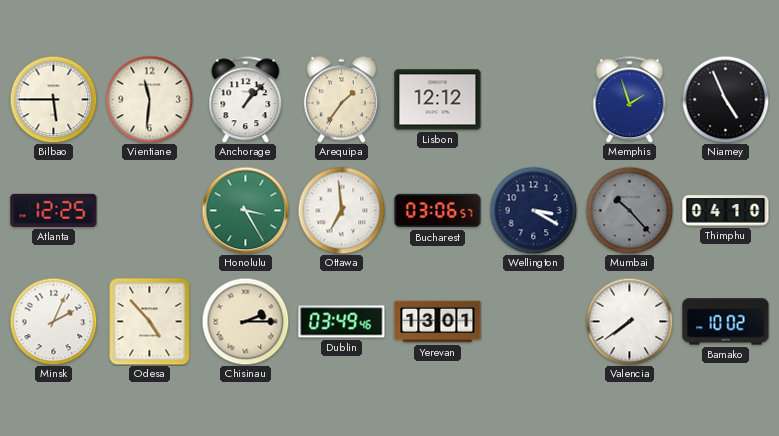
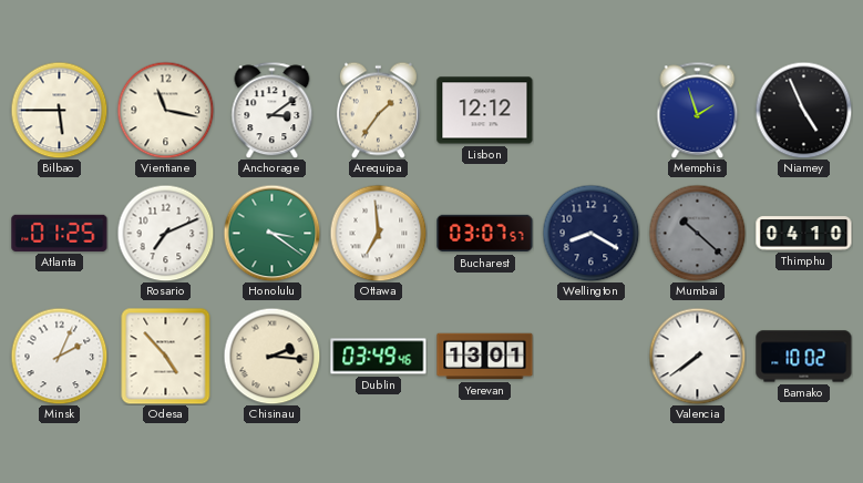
Vientiane: 11:31 -> 11:17 (165, 110)
Anchorage: 1:07 -> 3:09 (273, 110)
Atlanta: 12:25 -> 01:25 (60, 233)
Rosario: none -> 7:11 (165, 233)
Honolulu: 3:25 -> 3:21 (271, 233)
Bucharest: 03:06 -> 03:07 (485, 234)
Wellington: 3:20 -> 8:20 (590, 233)
Mumbai: 10:23 -> 10:22 (697, 233)
Chisinau: 2:15 -> 2:16 (271, 356)
